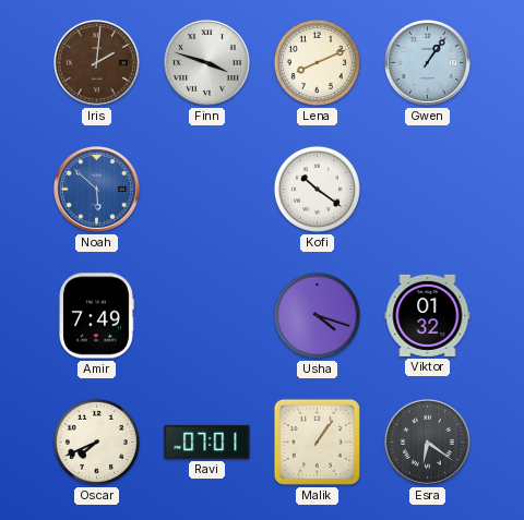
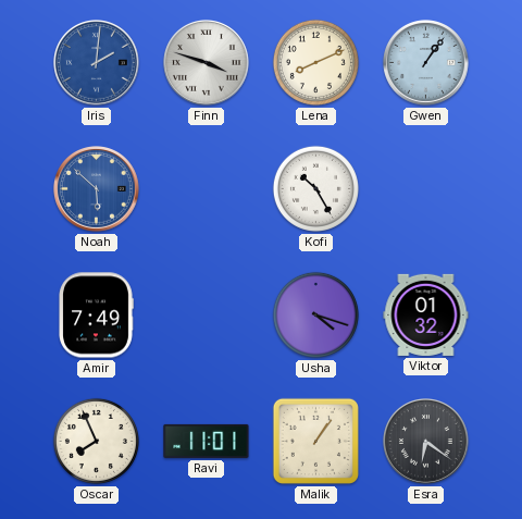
Iris dial: brown -> blue (97, 63)
Kofi: 10:21 -> 10:25 (315, 188)
Oscar: 7:41 -> 7:56 (96, 441)
Ravi: 07:01 -> 11:01 (207, 441)
